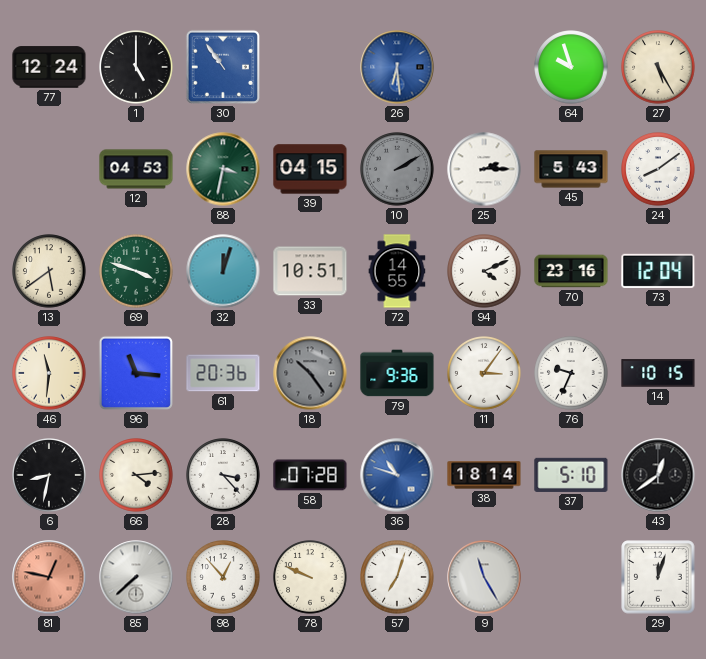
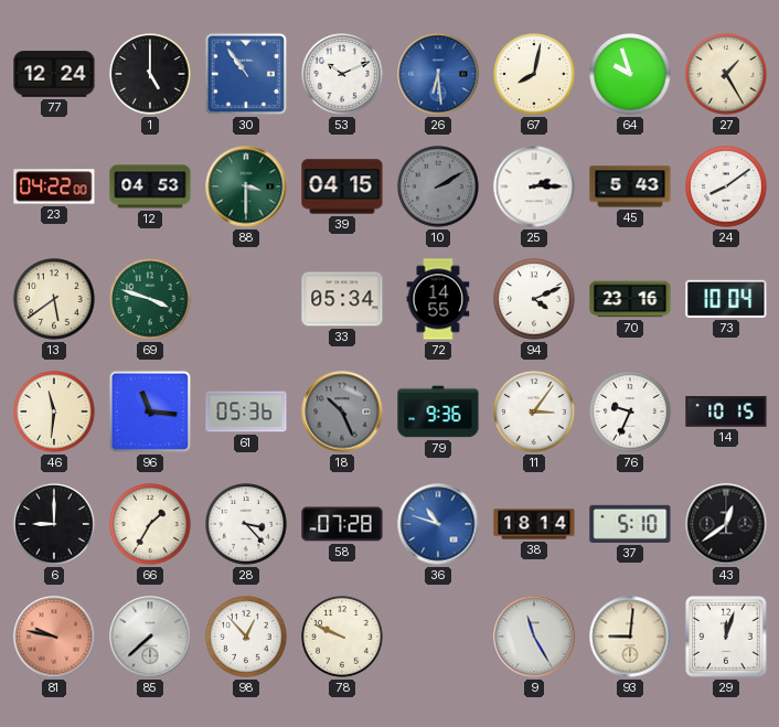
53: none -> 10:11 (342, 74)
67: none -> 8:02 (534, 74)
27: 5:25 -> 1:25 (726, 74)
23: none -> 04:22 (54, 186)
88: 3:32 -> 3:30 (246, 186)
32: 12:03 -> none (223, 271)
33: 10:51 -> 05:34 (342, 299)
73: 12:04 -> 10:04 (726, 299)
61: 20:36 -> 05:36 (246, 411)
18: 10:24 -> 10:26 (342, 411)
6: 8:32 -> 9:00 (54, 524)
66: 4:14 -> 1:35 (150, 524)
81: 12:47 -> 9:47 (54, 637)
57: 7:03 -> none (397, 577)
93: none -> 9:01 (630, 637)
